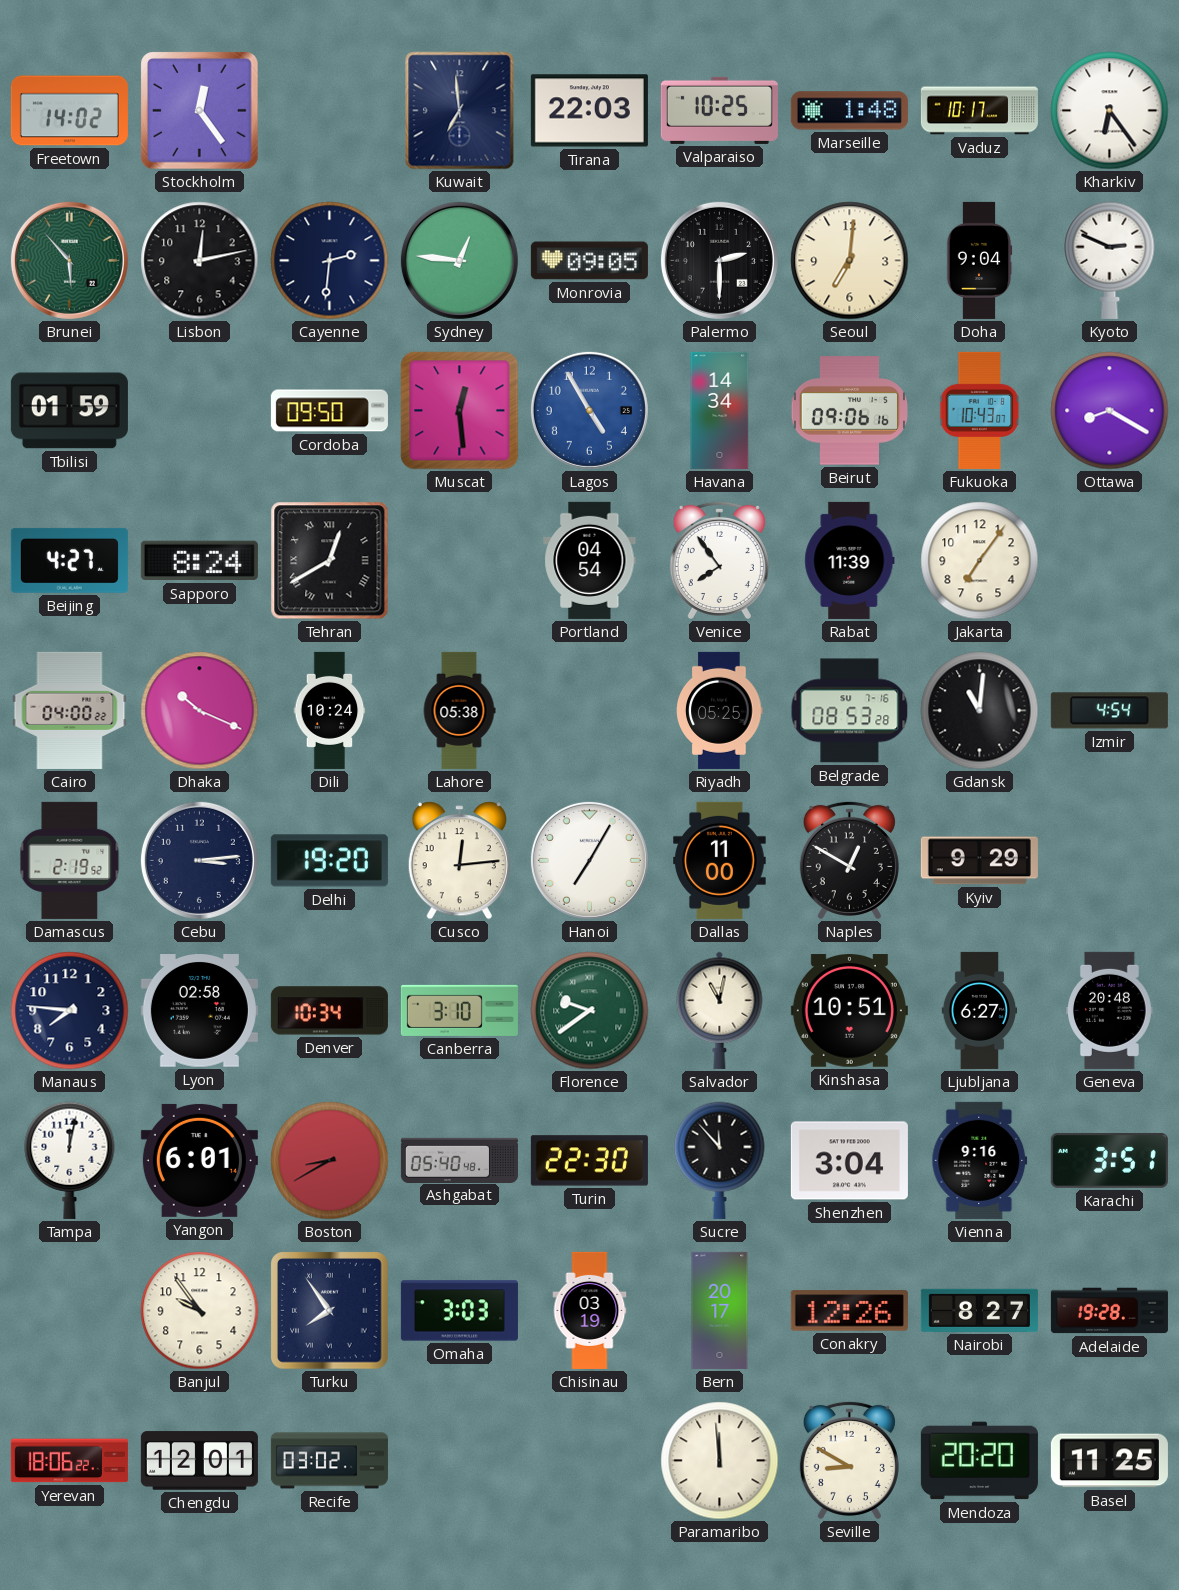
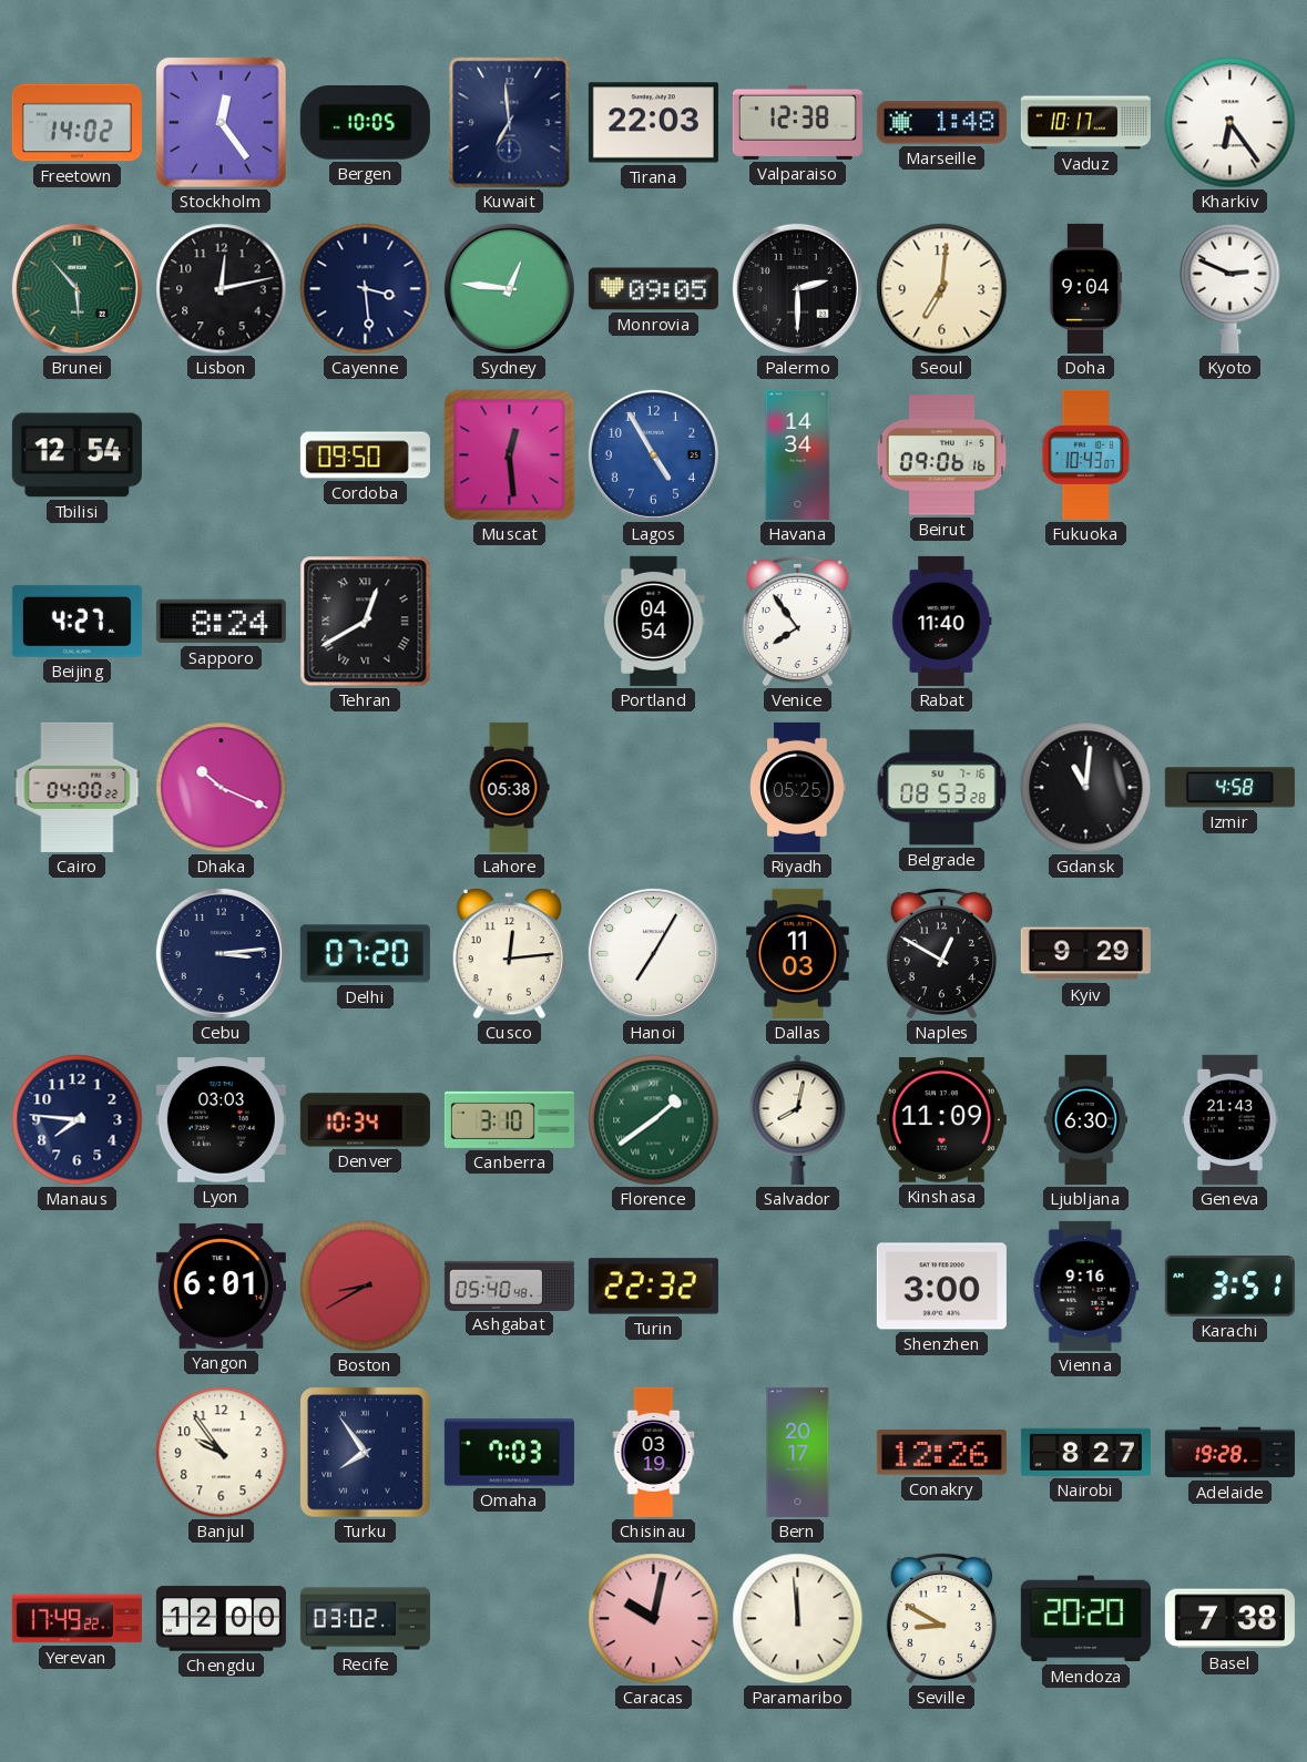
Bergen: none -> 10:05 (365, 123)
Valparaiso: 10:25 -> 12:38 (797, 122)
Cayenne: 2:31 -> 3:29 (366, 289)
Tbilisi: 01:59 -> 12:54 (76, 455)
Ottawa: 8:20 -> none (1110, 411)
Rabat: 11:39 -> 11:40 (942, 621)
Jakarta: 7:06 -> none (980, 561)
Dili: 10:24 -> none (330, 710)
Izmir: 4:54 -> 4:58 (1229, 788)
Damascus: 2:19 -> none (70, 860)
Delhi: 19:20 -> 07:20 (365, 954)
Dallas: 11:00 -> 11:03 (798, 953)
Lyon: 02:58 -> 03:03 (221, 1120)
Florence: 9:39 -> 1:39 (654, 1120)
Salvador: 11:02 -> 8:02 (798, 1119)
Kinshasa: 10:51 -> 11:09 (941, 1120)
Ljubljana: 6:27 -> 6:30 (1086, 1119)
Geneva: 20:48 -> 21:43 (1231, 1119)
Tampa: 12:02 -> none (70, 1160)
Turin: 22:30 -> 22:32 (653, 1287)
Sucre: 11:53 -> none (720, 1160)
Shenzhen: 3:04 -> 3:00 (941, 1287)
Omaha: 3:03 -> 7:03 (509, 1453)
Yerevan: 18:06 -> 17:49 (76, 1619)
Chengdu: 12:01 -> 12:00 (221, 1619)
Caracas: none -> 10:02 (654, 1619)
Basel: 11:25 -> 7:38 (1229, 1619)
